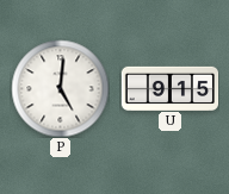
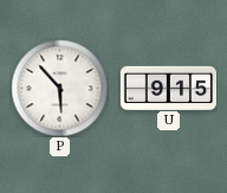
P: 5:01 -> 5:53 (59, 88)
